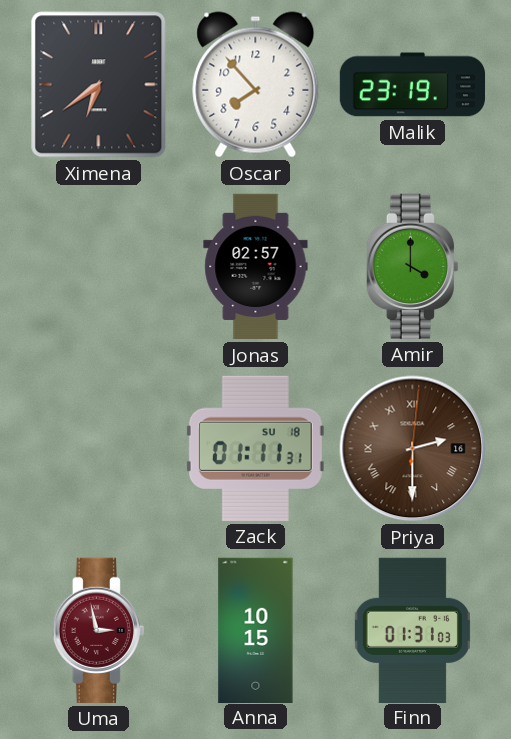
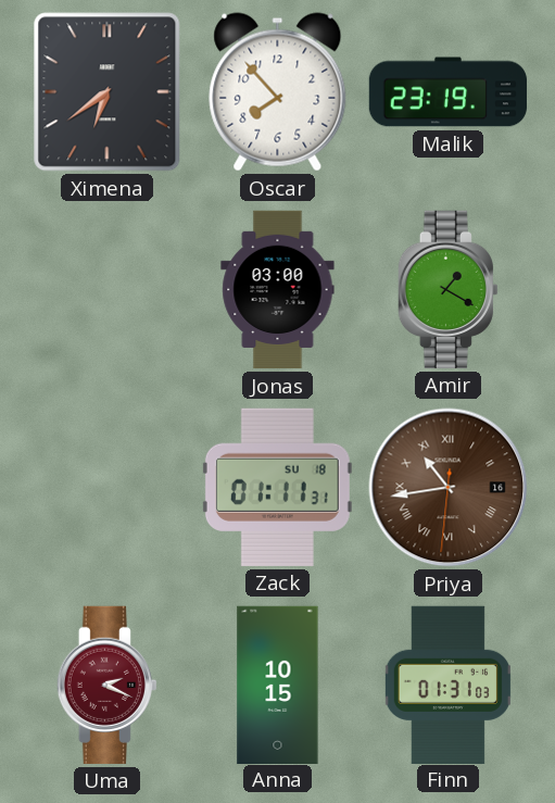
Jonas: 02:57 -> 03:00 (278, 290)
Amir: 4:00 -> 1:20 (447, 289)
Priya: 2:30 -> 10:43 (449, 488)
Uma: 2:58 -> 2:19 (106, 685)
